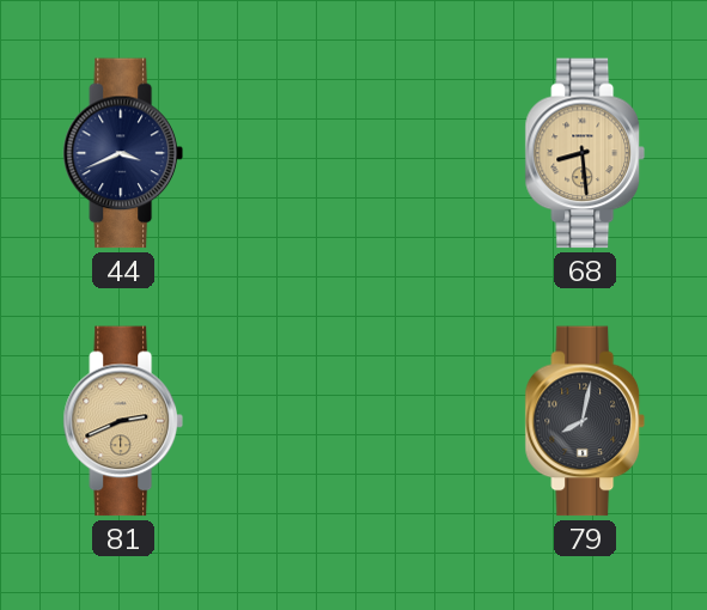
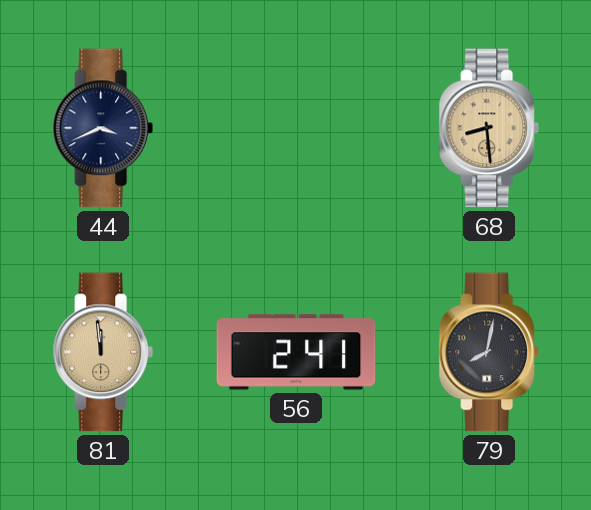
81: 2:41 -> 11:59 (102, 352)
56: none -> 2:41 (296, 352)
